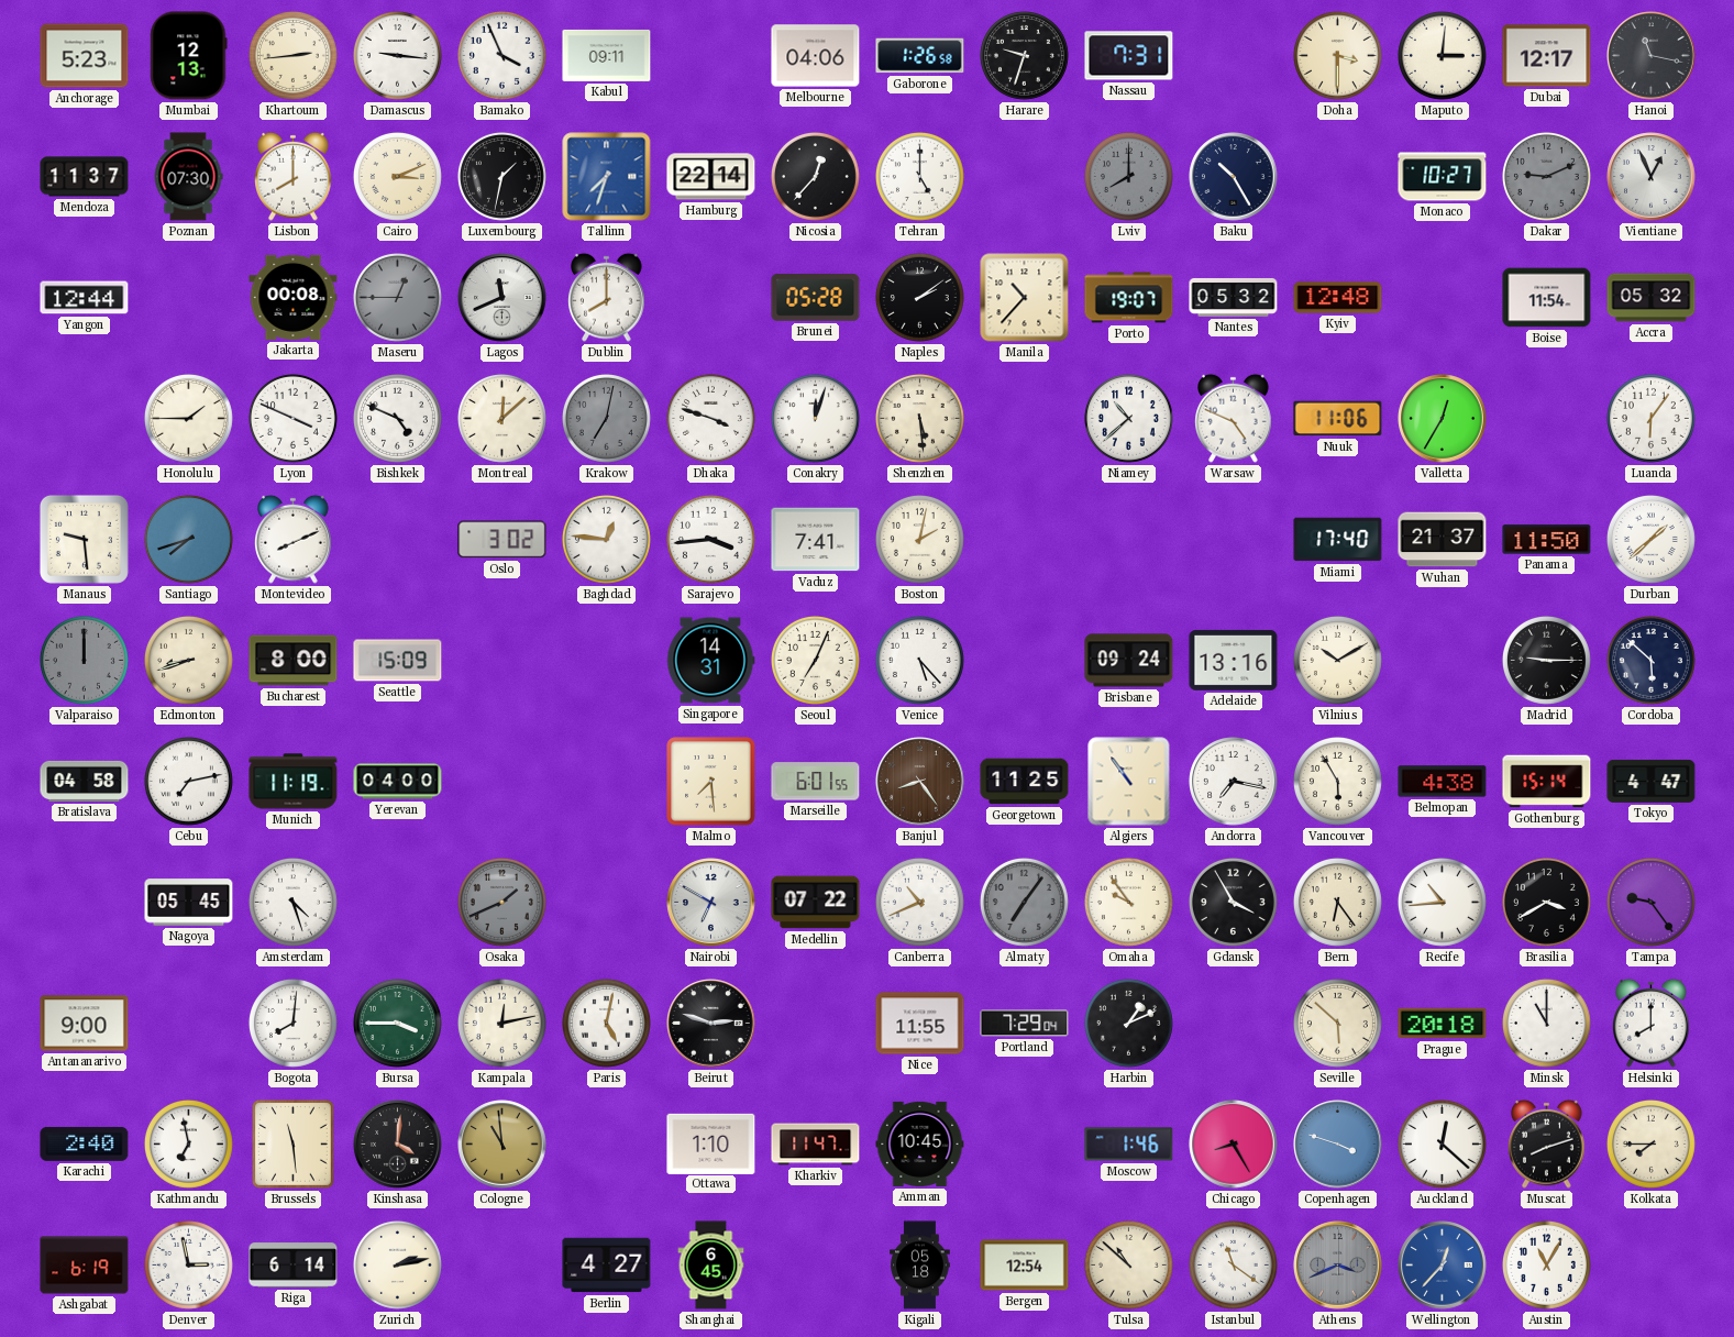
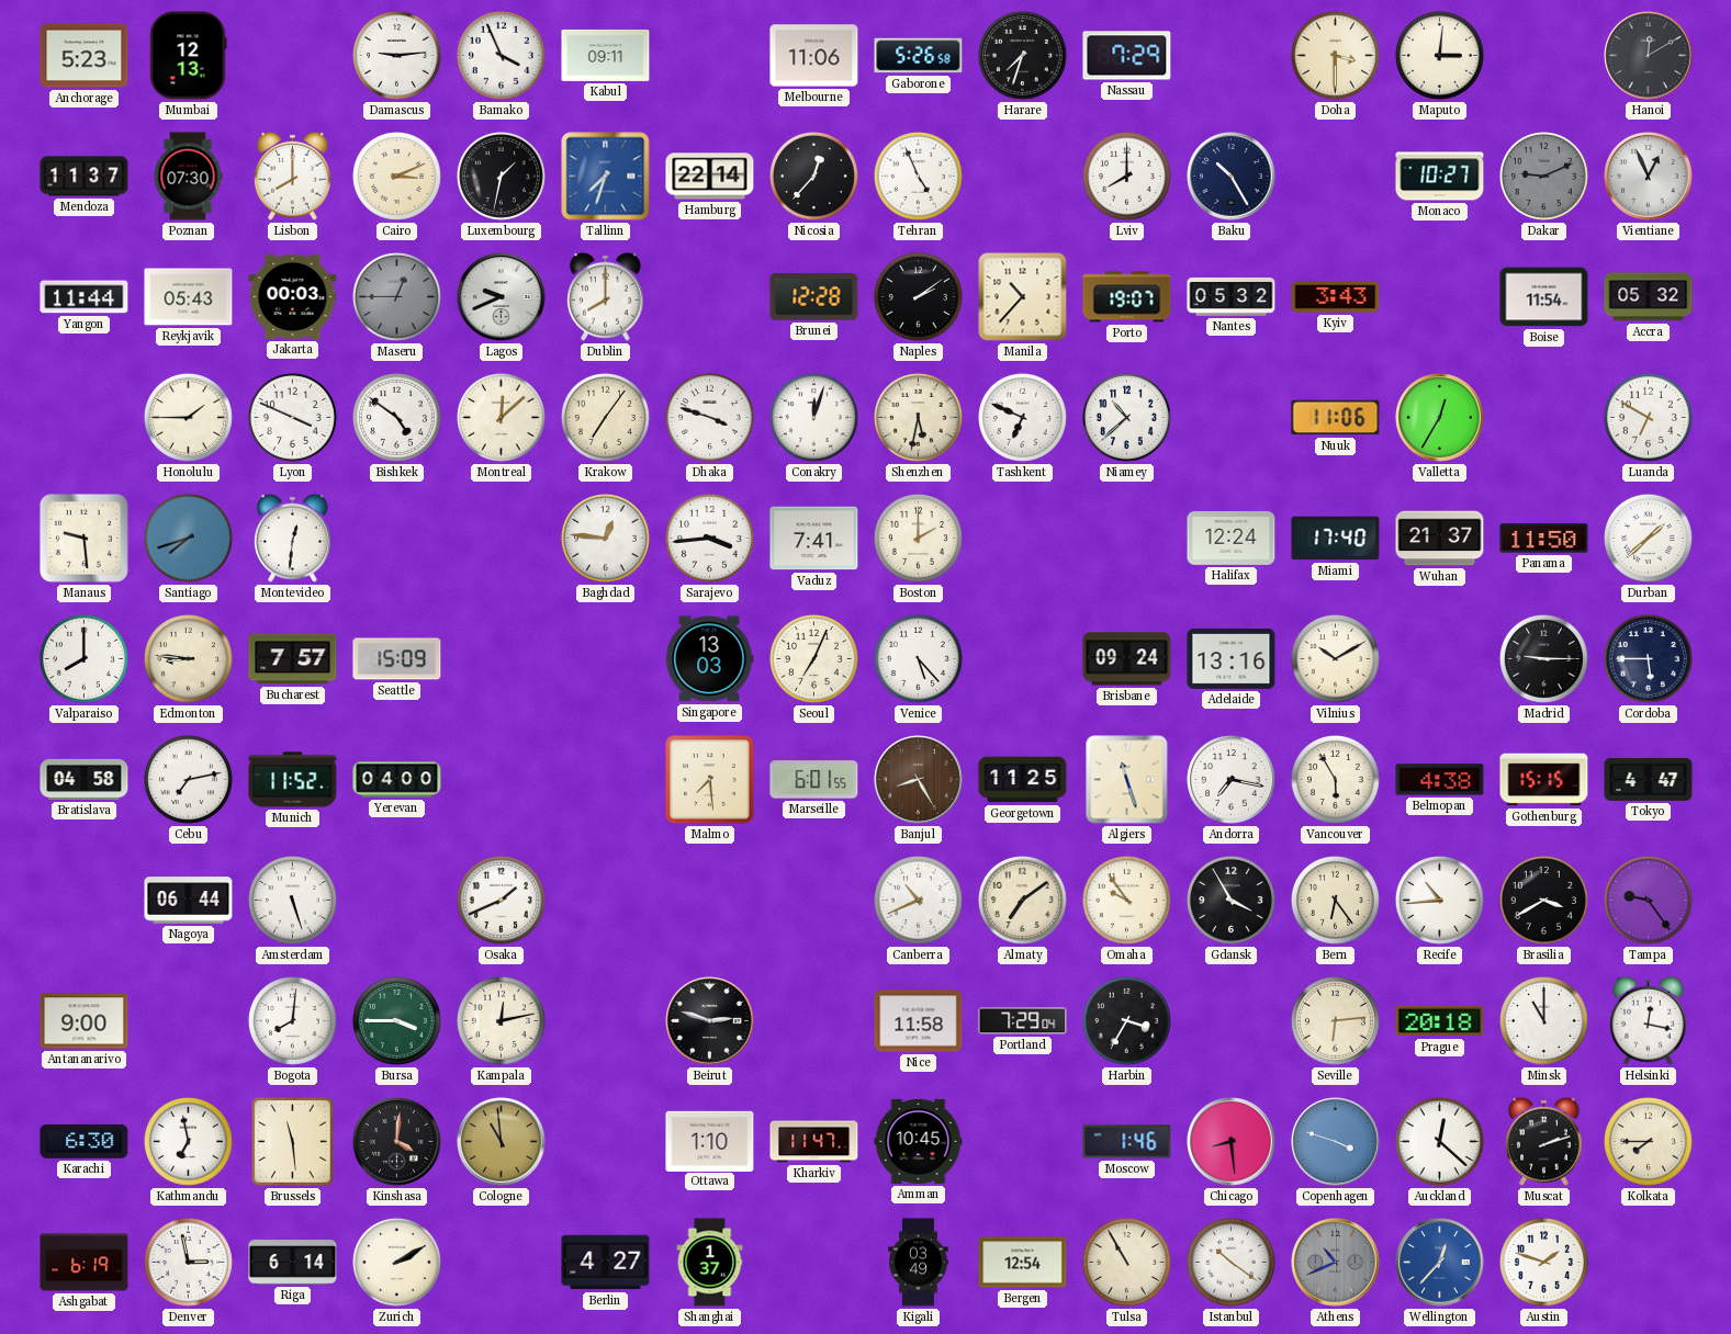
Khartoum: 2:44 -> none (292, 55)
Damascus: 9:16 -> 9:14 (396, 55)
Melbourne: 04:06 -> 11:06 (814, 56)
Gaborone: 1:26 -> 5:26 (919, 56)
Harare: 9:33 -> 7:33 (1022, 55)
Nassau: 7:31 -> 7:29 (1127, 56)
Dubai: 12:17 -> none (1547, 56)
Hanoi: 11:17 -> 12:10 (1649, 56)
Tehran: 5:00 -> 4:56 (918, 176)
Lviv dial: grey -> white (1126, 176)
Yangon: 12:44 -> 11:44 (85, 297)
Reykjavik: none -> 05:43 (189, 297)
Jakarta: 00:08 -> 00:03 (293, 296)
Lagos: 11:41 -> 9:41 (502, 297)
Brunei: 05:28 -> 12:28 (814, 297)
Kyiv: 12:48 -> 3:43 (1336, 297)
Bishkek: 4:49 -> 4:51 (396, 417)
Krakow: 7:02 -> 7:06 (605, 417)
Krakow dial: grey -> cream (605, 417)
Shenzhen: 5:29 -> 5:32 (918, 417)
Tashkent: none -> 6:49 (1022, 417)
Warsaw: 4:49 -> none (1234, 418)
Luanda: 6:06 -> 6:50 (1648, 417)
Montevideo: 8:11 -> 12:31 (293, 538)
Oslo: 3:02 -> none (502, 540)
Boston: 2:02 -> 2:00 (918, 538)
Halifax: none -> 12:24 (1232, 538)
Valparaiso: 12:00 -> 8:00 (83, 658)
Valparaiso dial: grey -> white (83, 658)
Edmonton: 8:42 -> 8:46 (188, 658)
Bucharest: 8:00 -> 7:57 (293, 659)
Singapore: 14:31 -> 13:03 (709, 659)
Cordoba: 5:52 -> 5:45 (1648, 658)
Munich: 11:19 -> 11:52 (293, 780)
Banjul: 8:24 -> 8:25 (919, 780)
Algiers: 10:54 -> 11:27 (1127, 780)
Gothenburg: 15:14 -> 15:15 (1544, 780)
Nagoya: 05:45 -> 06:44 (189, 901)
Amsterdam: 4:27 -> 5:27 (292, 900)
Osaka dial: grey -> white (501, 900)
Nairobi: 6:50 -> none (711, 903)
Medellin: 07:22 -> none (816, 903)
Almaty: 7:06 -> 7:09 (1022, 900)
Almaty dial: grey -> cream (1022, 900)
Paris: 5:02 -> none (606, 1023)
Nice: 11:55 -> 11:58 (919, 1021)
Harbin: 1:11 -> 3:35 (1126, 1020)
Seville: 5:52 -> 6:14 (1335, 1020)
Helsinki: 8:00 -> 12:17 (1649, 1020)
Karachi: 2:40 -> 6:30 (85, 1141)
Chicago: 8:25 -> 8:29 (1232, 1142)
Muscat: 8:12 -> 2:12 (1544, 1141)
Zurich: 2:13 -> 2:10 (396, 1262)
Shanghai: 6:45 -> 1:37 (710, 1263)
Kigali: 05:18 -> 03:49 (919, 1263)
Tulsa: 10:52 -> 10:55 (1126, 1262)
Istanbul: 11:21 -> 10:21 (1230, 1262)
Athens: 3:41 -> 10:41 (1336, 1263)
Austin: 11:05 -> 1:48 (1543, 1262)
